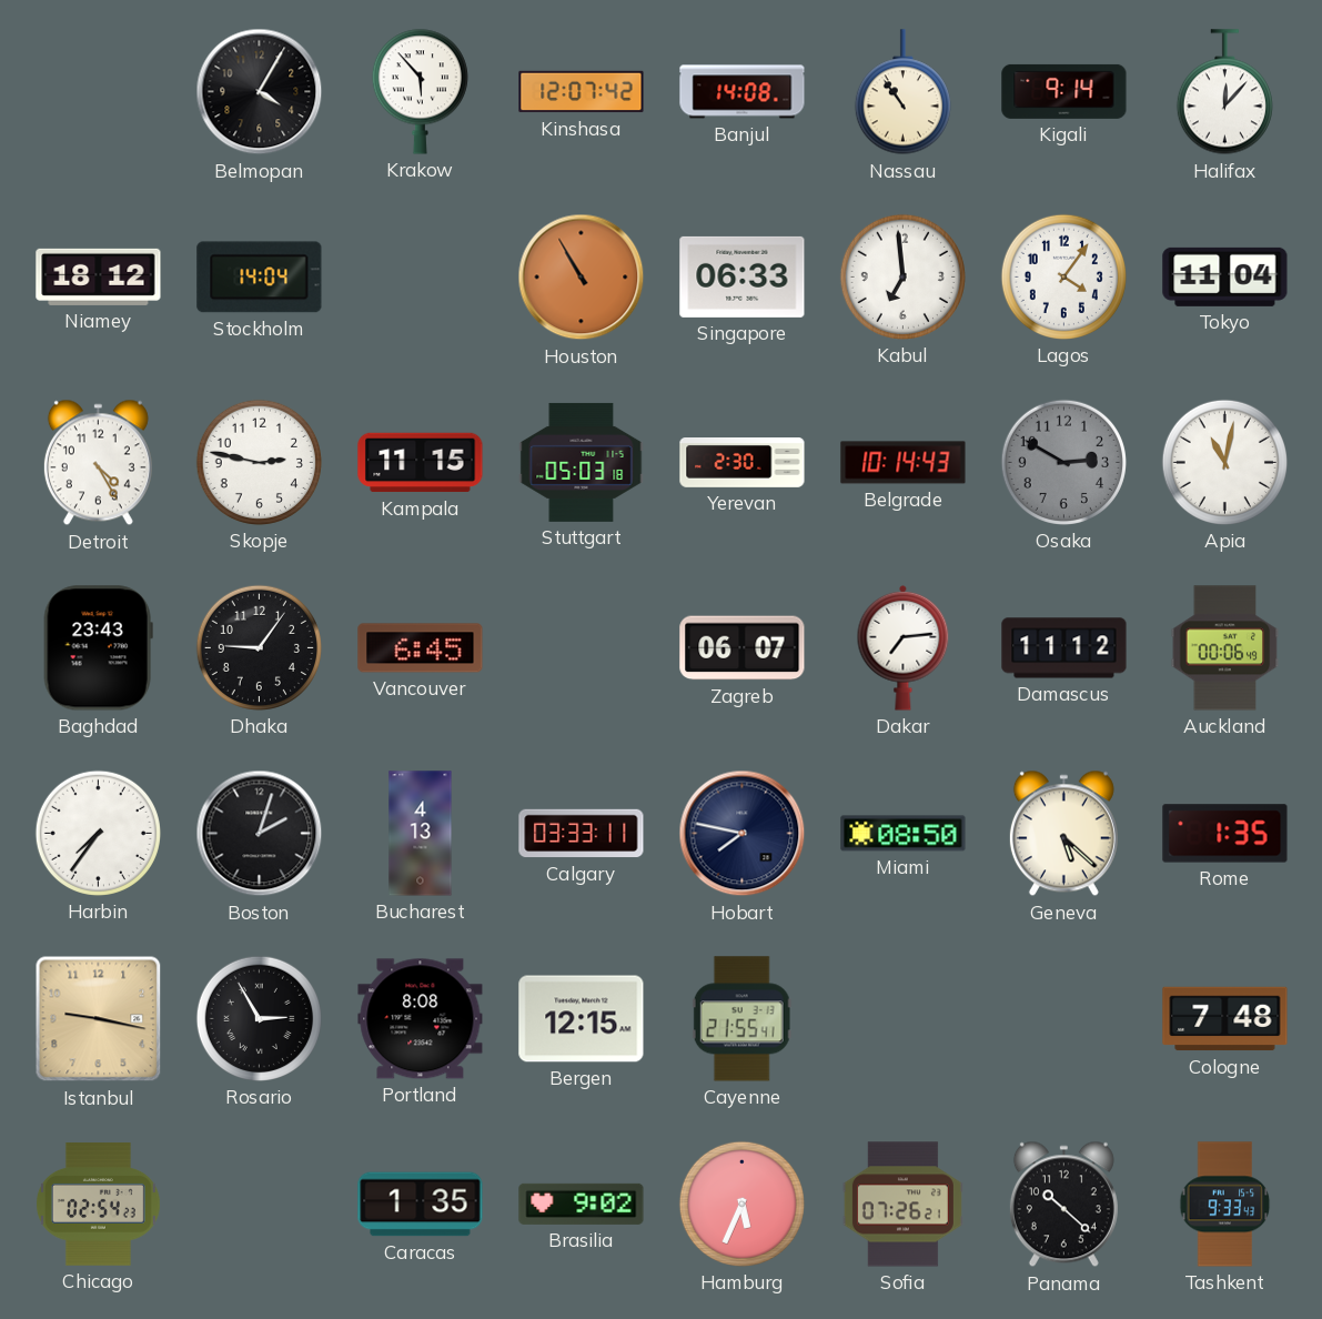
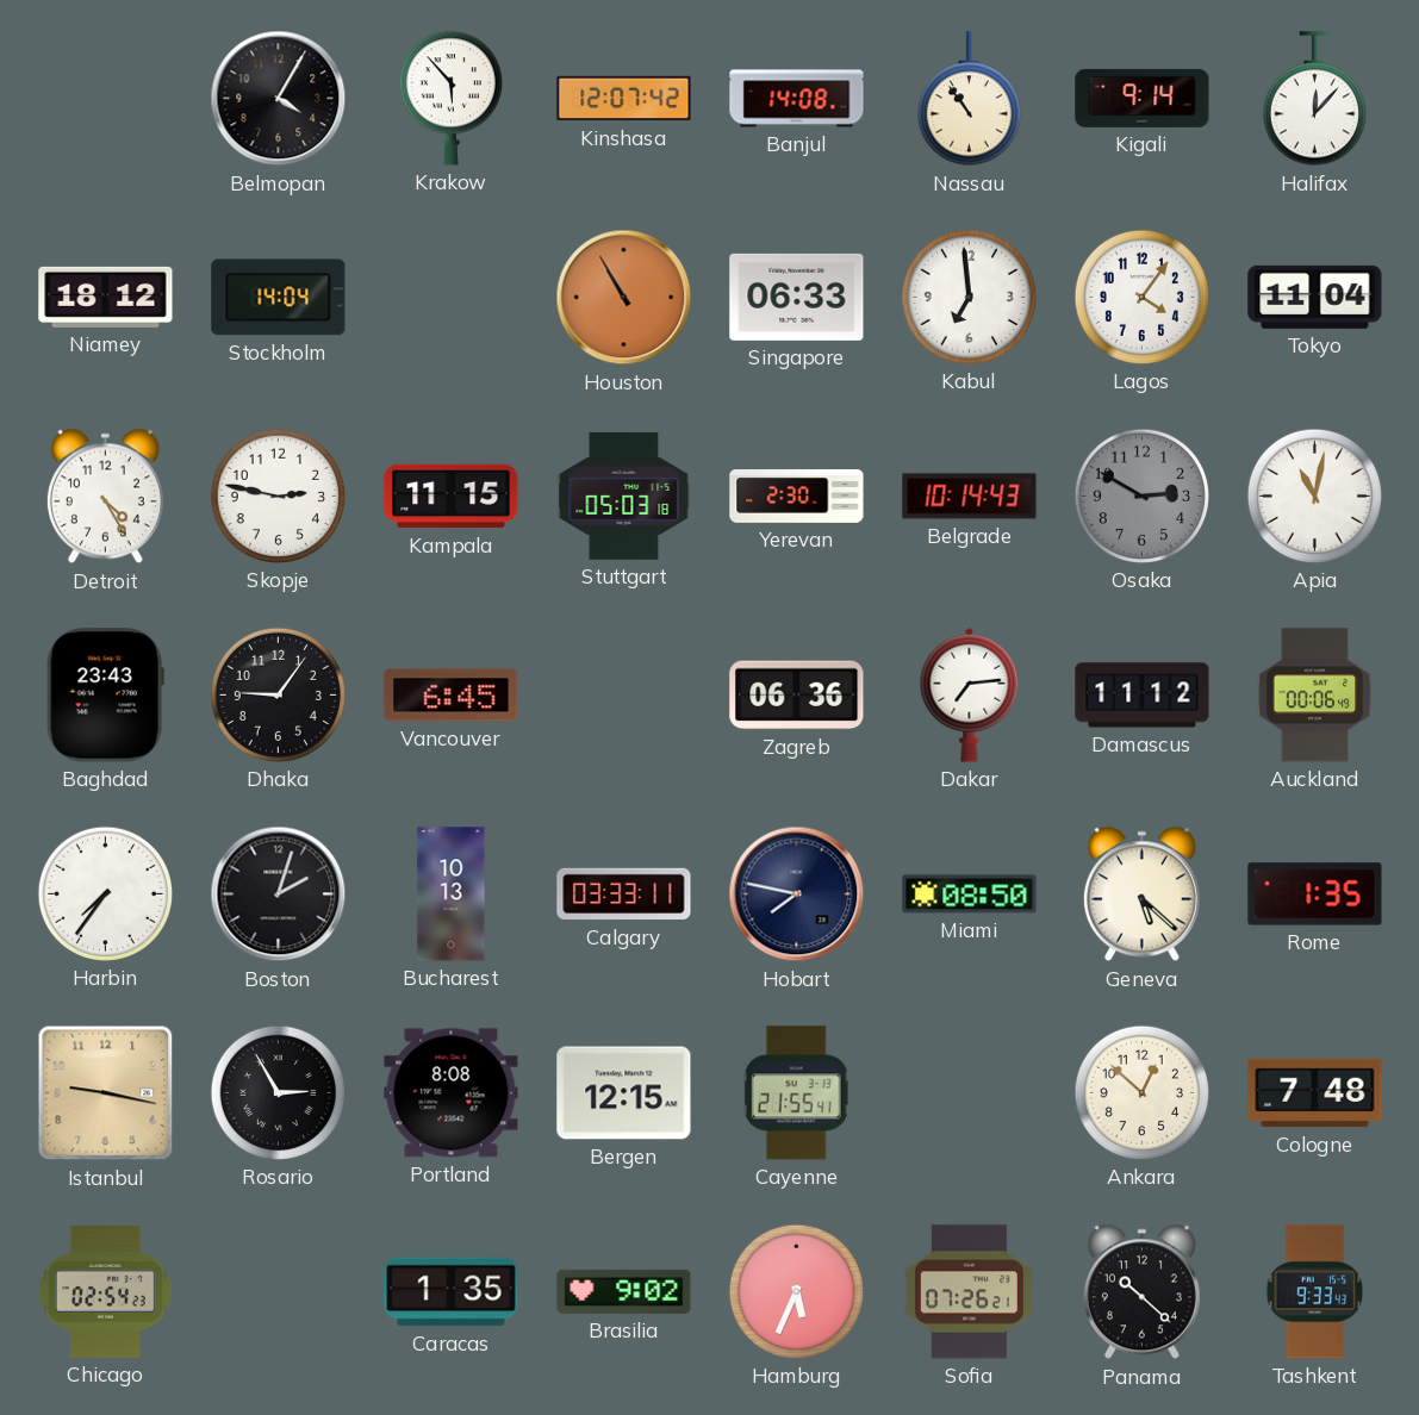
Zagreb: 06:07 -> 06:36 (797, 696)
Bucharest: 4:13 -> 10:13 (452, 894)
Ankara: none -> 12:52 (1141, 1092)
